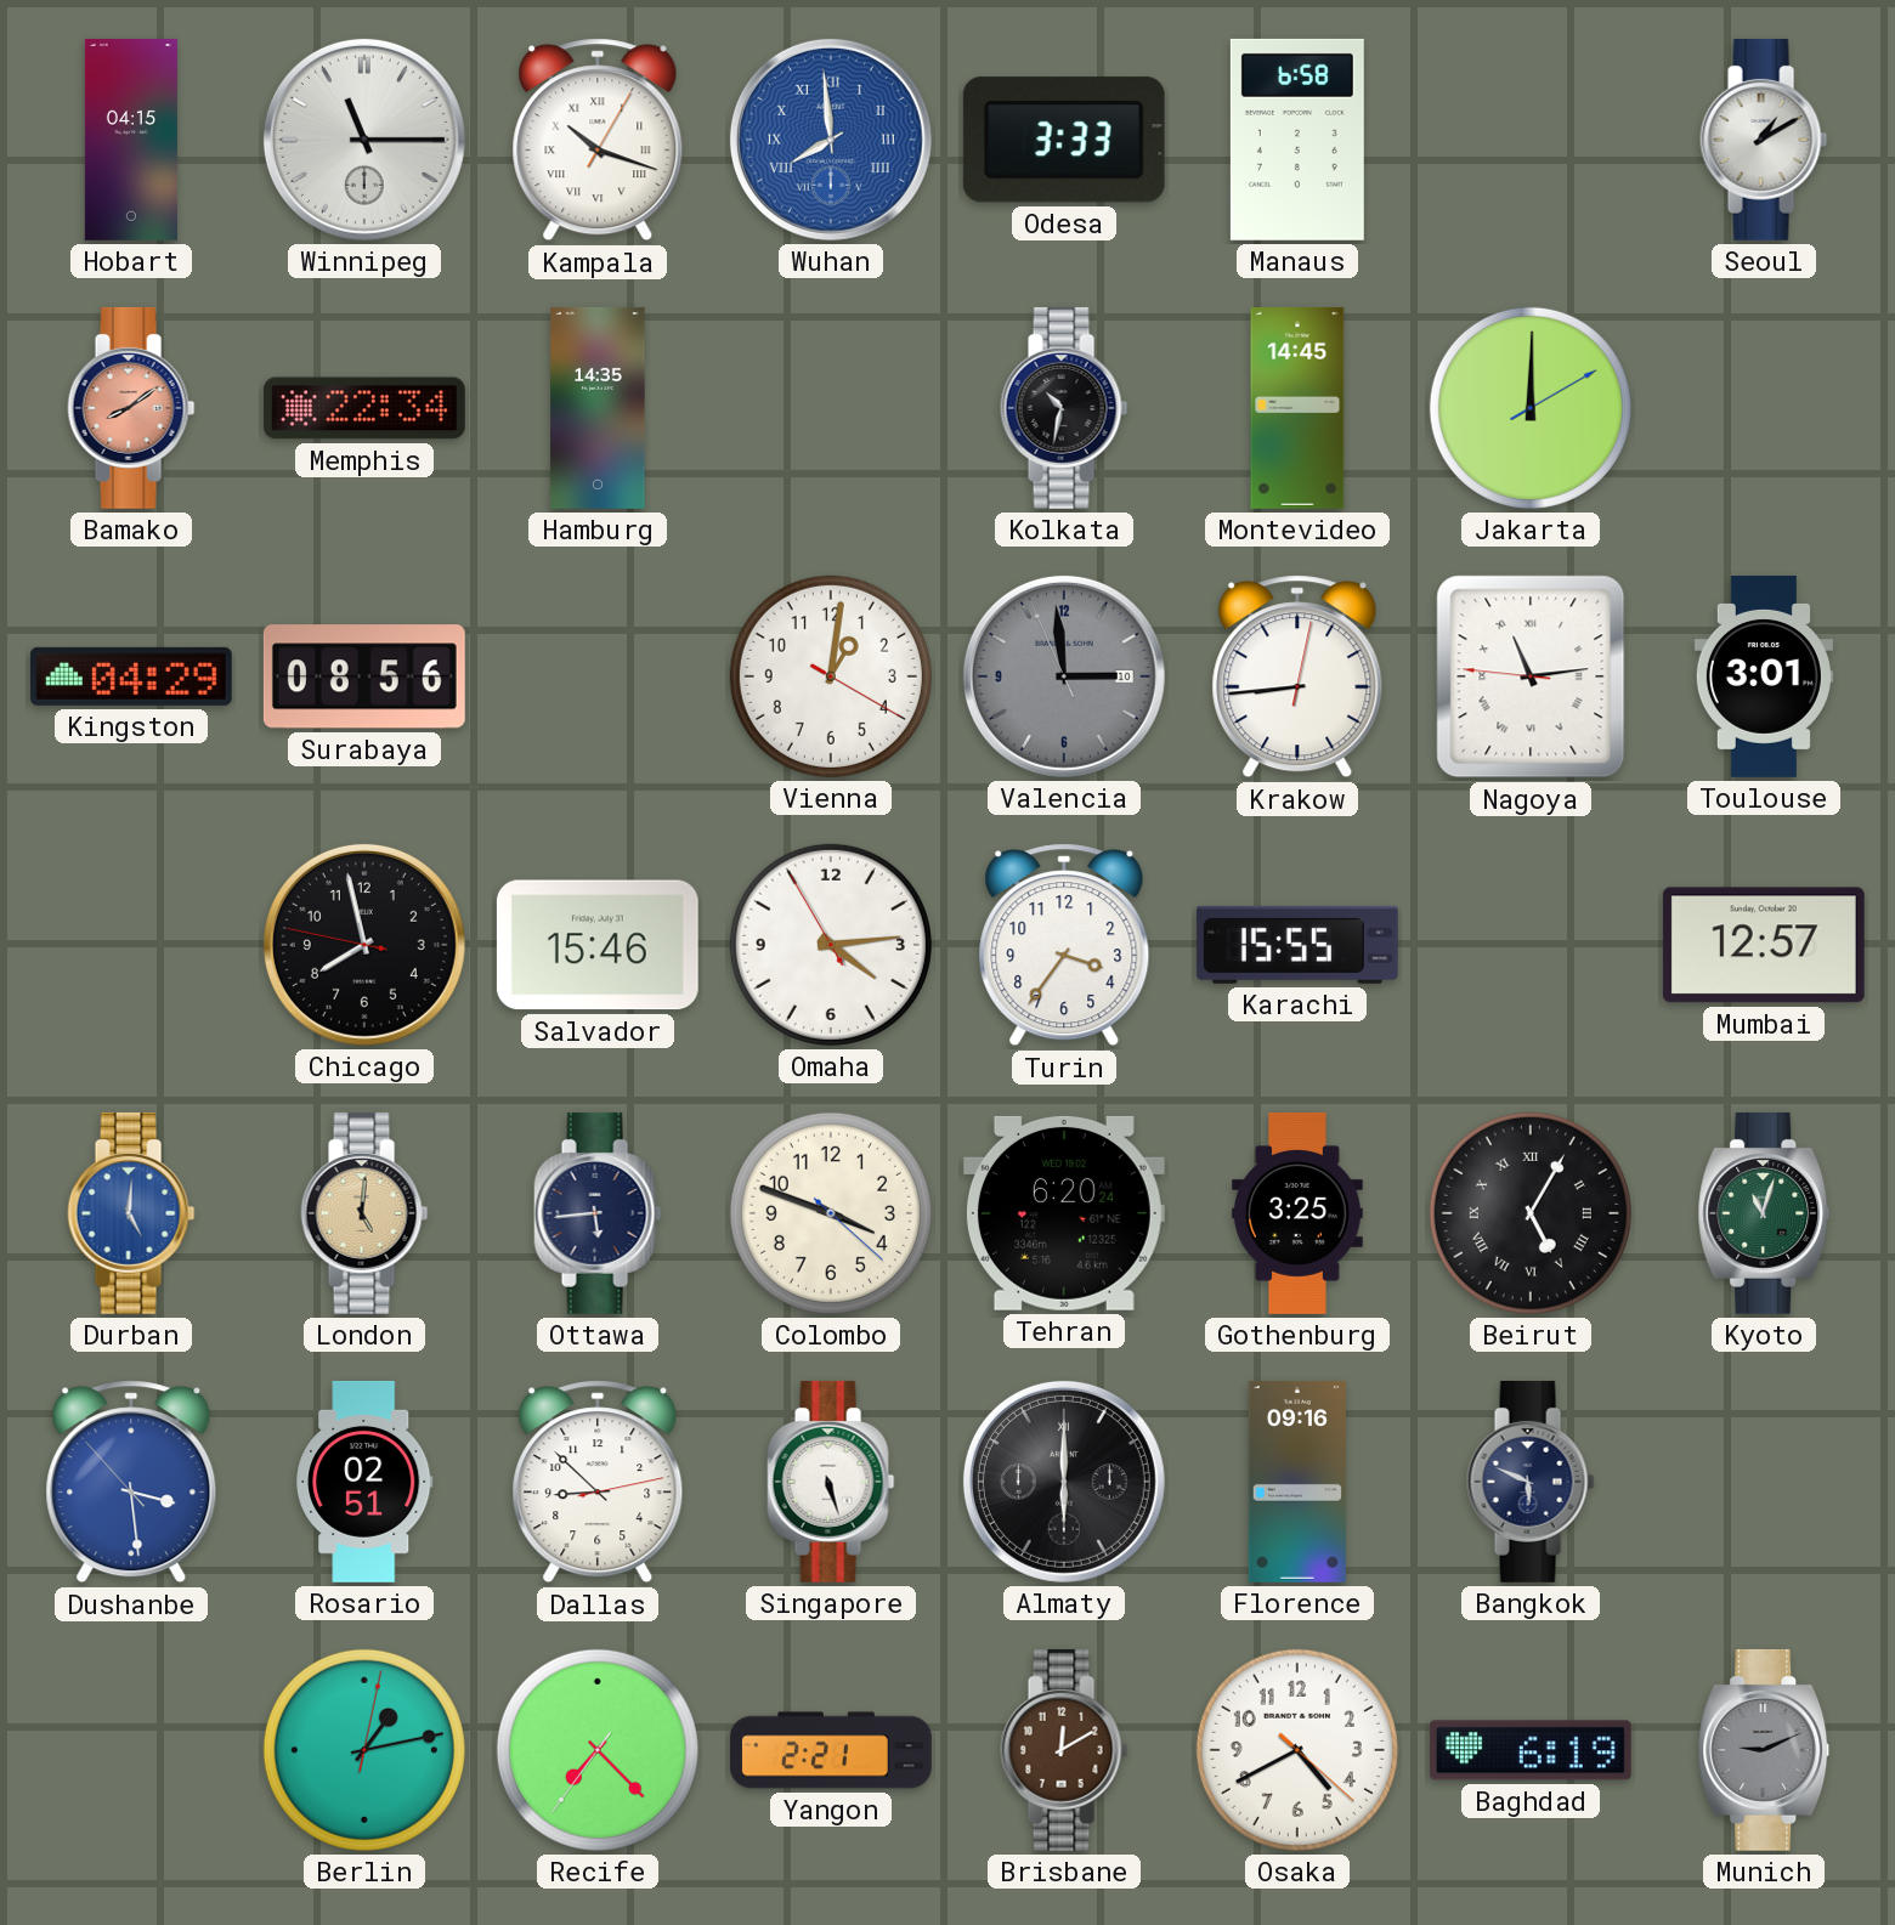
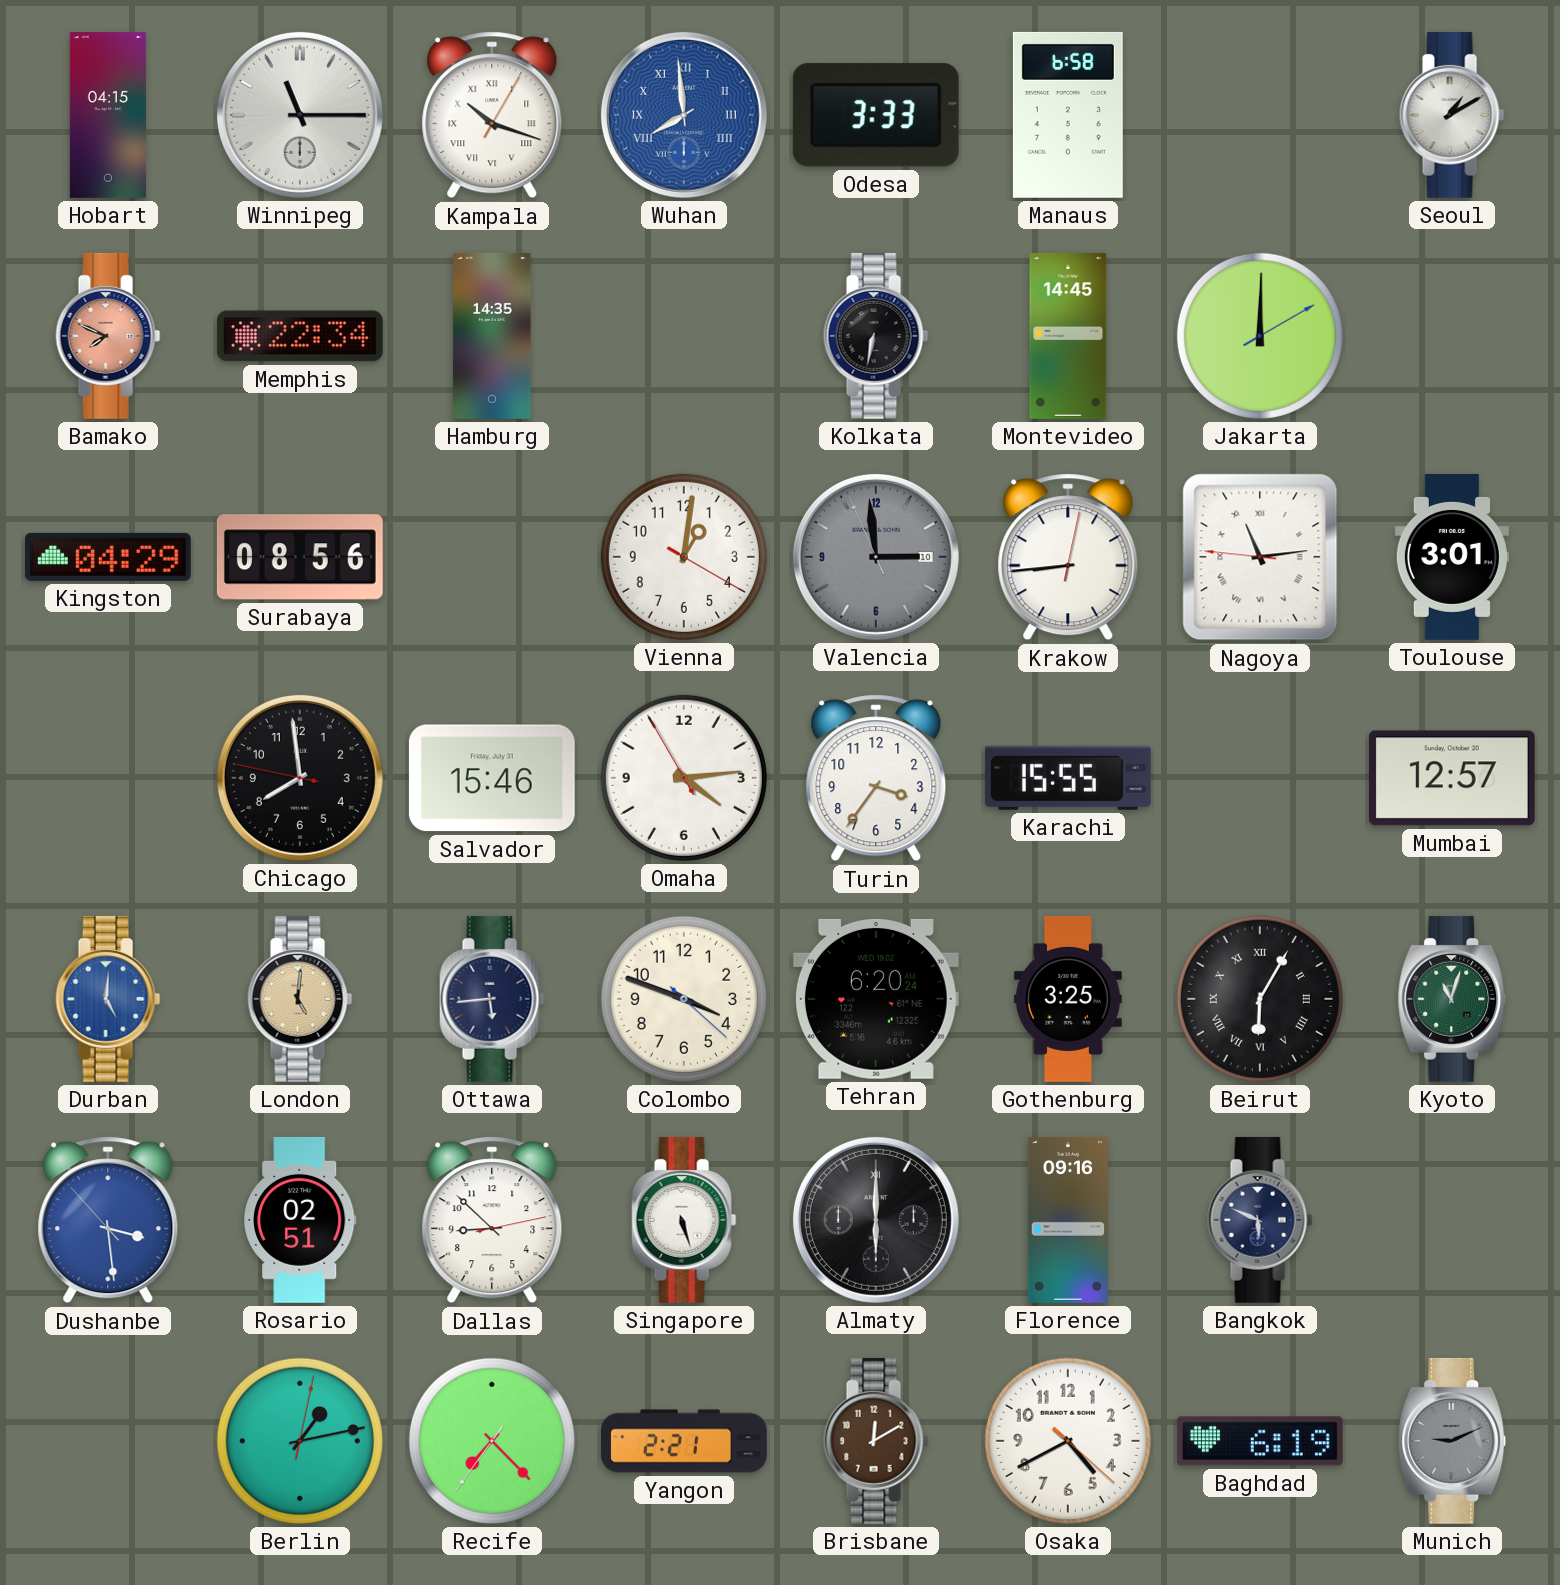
Bamako: 8:09 -> 7:49 (108, 336)
Kolkata: 10:32 -> 6:32 (876, 336)
Chicago: 7:57 -> 7:58 (300, 778)
Beirut: 5:05 -> 6:05 (1260, 999)
